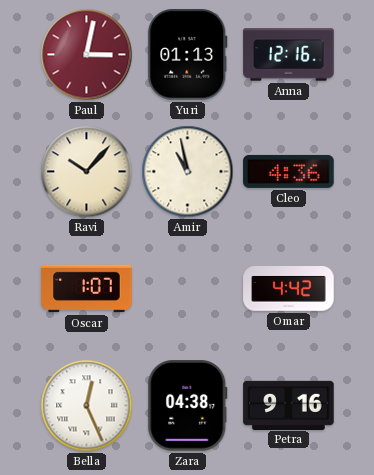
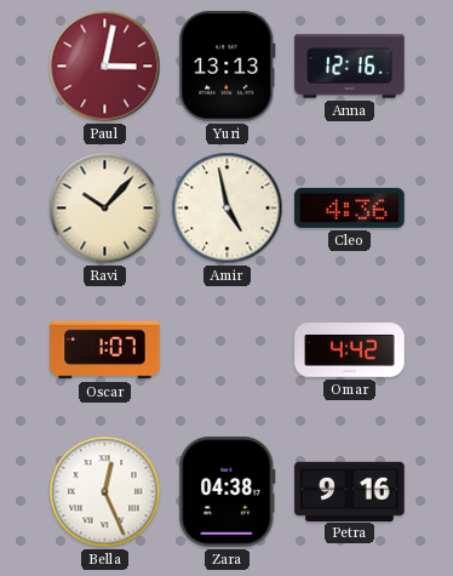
Yuri: 01:13 -> 13:13 (228, 67)
Amir: 10:58 -> 4:58 (228, 209)
